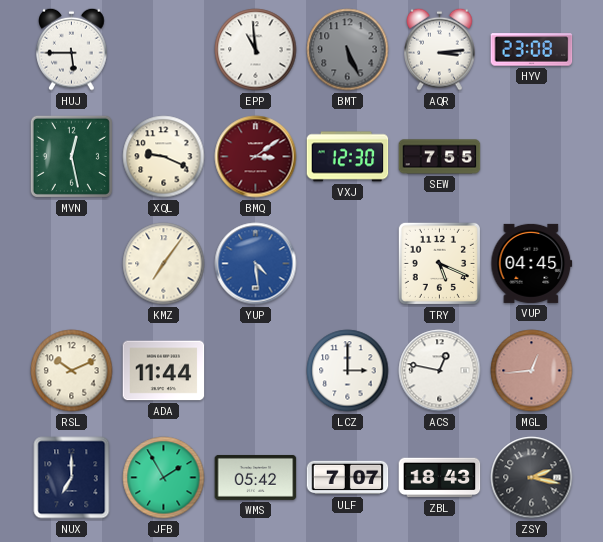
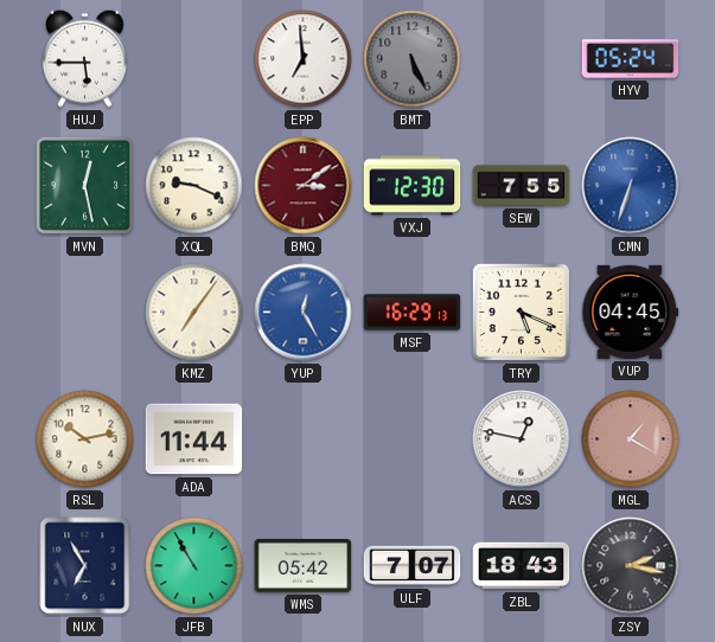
EPP: 10:59 -> 6:59 (304, 59)
AQR: 3:14 -> none (440, 49)
HYV: 23:08 -> 05:24 (631, 59)
CMN: none -> 6:33 (631, 186)
YUP: 4:29 -> 12:25 (304, 313)
MSF: none -> 16:29 (413, 313)
RSL: 10:11 -> 10:13 (85, 439)
LCZ: 3:00 -> none (348, 371)
MGL: 12:44 -> 1:20 (631, 439)
NUX: 7:00 -> 6:55 (85, 566)
JFB: 1:55 -> 10:55 (194, 566)
